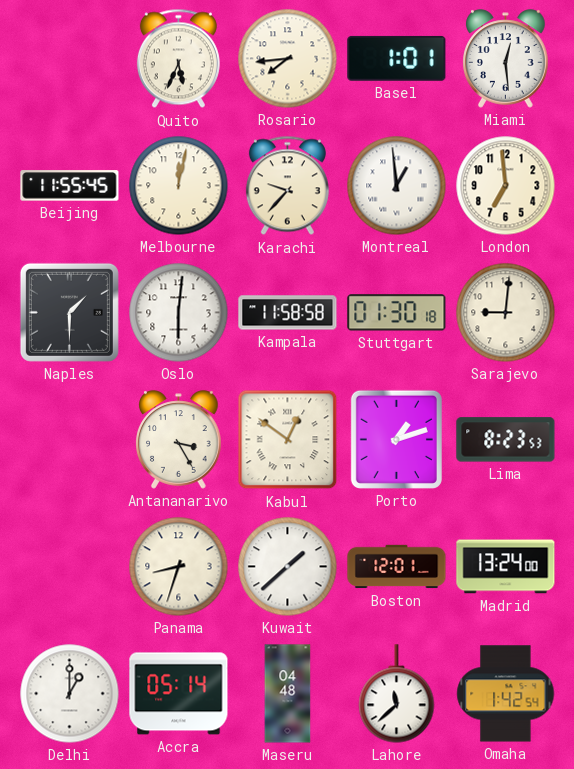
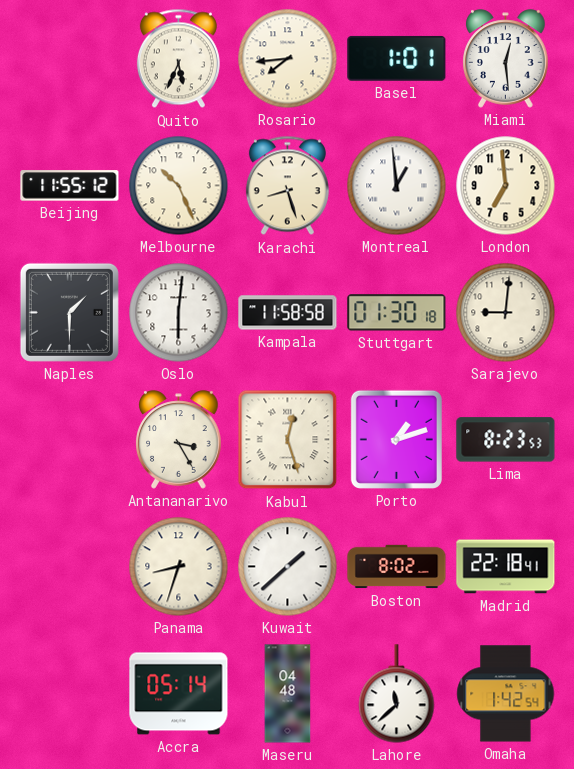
Beijing: 11:55:45 -> 11:55:12 (70, 186)
Melbourne: 12:02 -> 10:26 (179, 186)
Karachi: 9:37 -> 8:27 (287, 186)
Kabul: 12:51 -> 12:27 (288, 440)
Boston: 12:01 -> 8:02 (397, 567)
Madrid: 13:24 -> 22:18 (506, 567)
Delhi: 1:00 -> none (70, 694)
